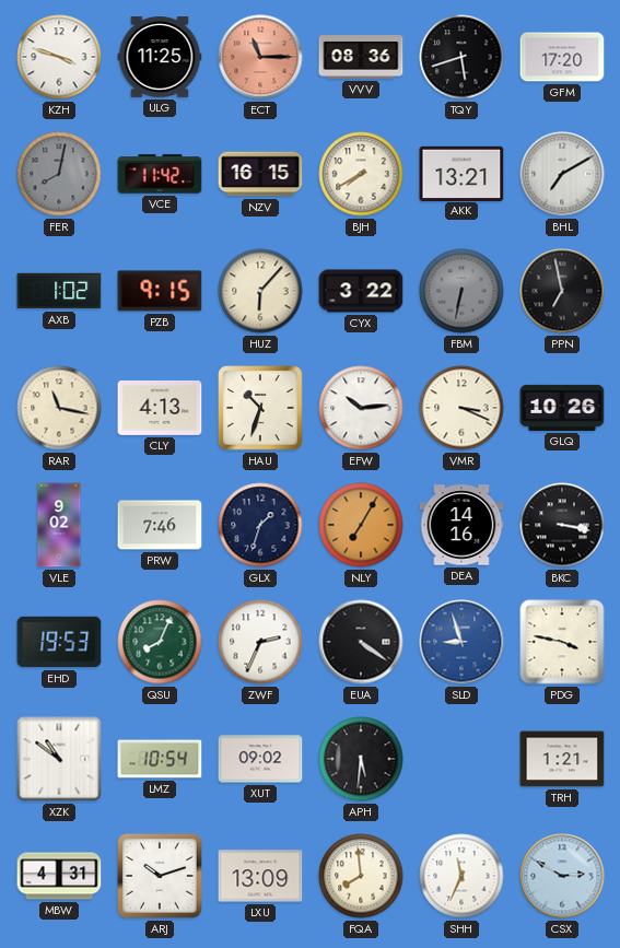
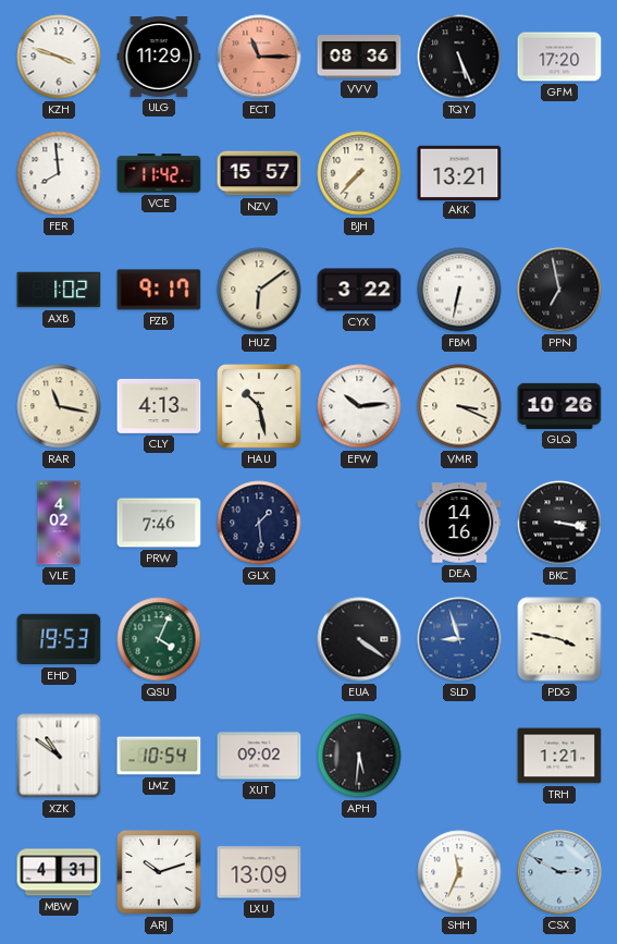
ULG: 11:25 -> 11:29 (159, 58)
TQY: 5:42 -> 5:26 (459, 57)
FER: 8:02 -> 7:59 (59, 173)
FER dial: grey -> white (59, 173)
NZV: 16:15 -> 15:57 (259, 173)
BJH: 7:40 -> 7:37 (359, 173)
BHL: 7:10 -> none (562, 174)
PZB: 9:15 -> 9:17 (159, 290)
HUZ: 6:07 -> 6:09 (259, 290)
FBM dial: grey -> white (459, 290)
HAU: 10:33 -> 10:28 (259, 406)
VLE: 9:02 -> 4:02 (59, 523)
GLX: 1:33 -> 1:29 (259, 523)
NLY: 7:05 -> none (361, 525)
QSU: 8:04 -> 4:04 (159, 639)
ZWF: 2:34 -> none (260, 642)
FQA: 7:59 -> none (361, 876)
